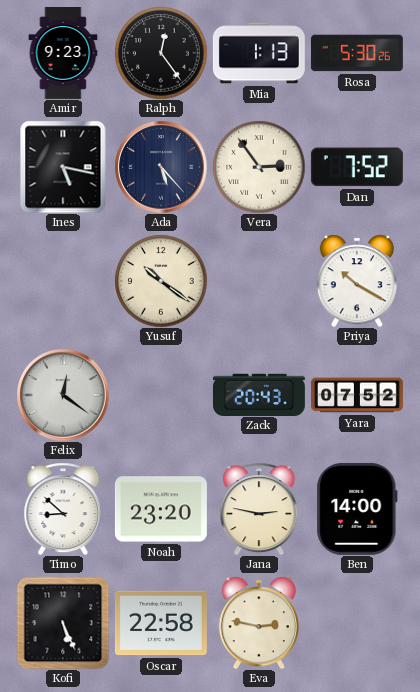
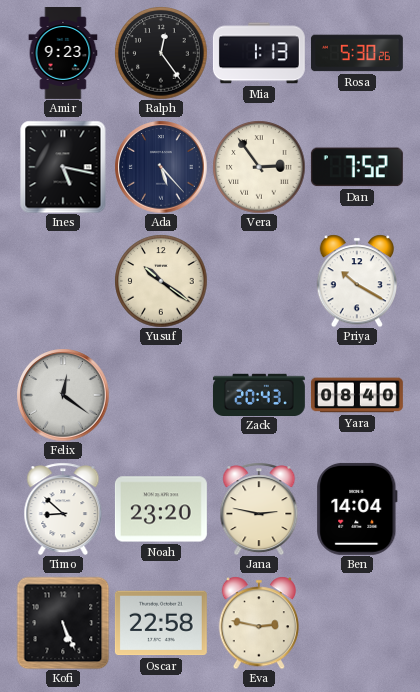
Yara: 07:52 -> 08:40 (357, 395)
Ben: 14:00 -> 14:04 (357, 509)
